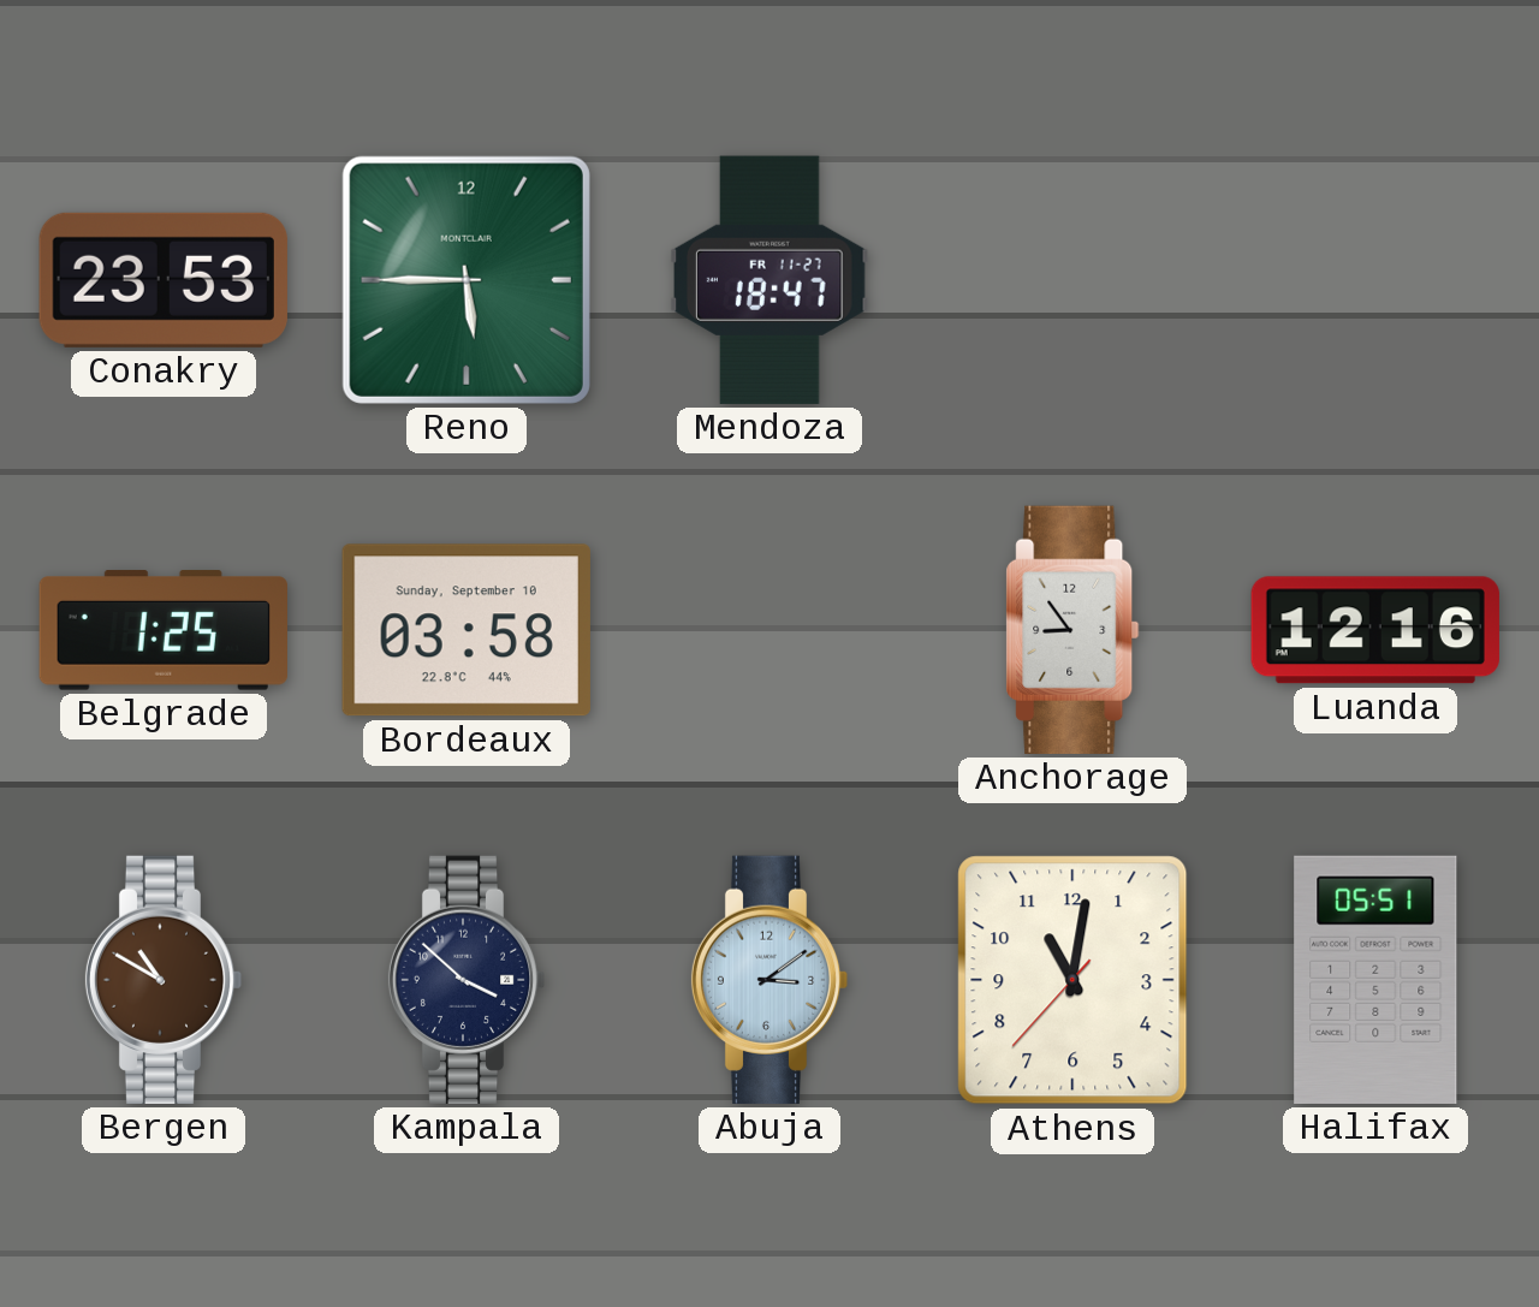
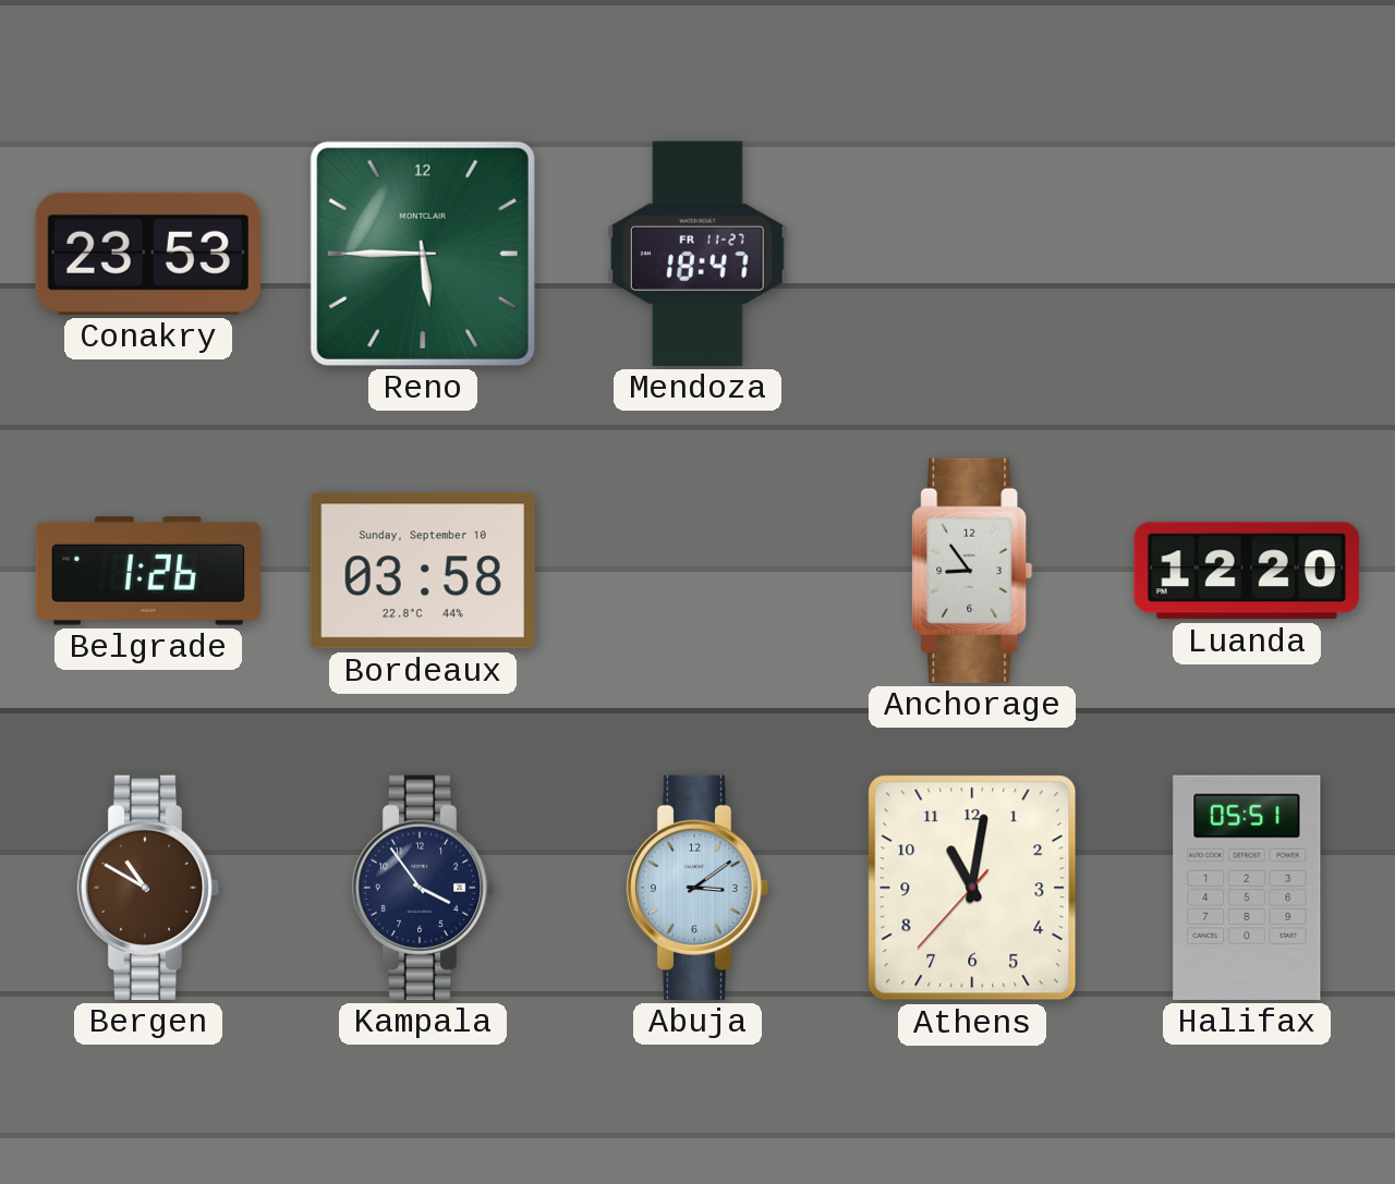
Belgrade: 1:25 -> 1:26 (147, 571)
Luanda: 12:16 -> 12:20 (1247, 571)
Kampala: 3:52 -> 3:54 (423, 888)
